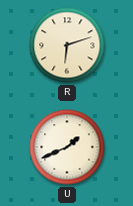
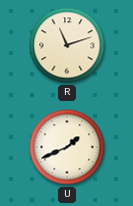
R: 6:12 -> 11:12 (67, 45)
